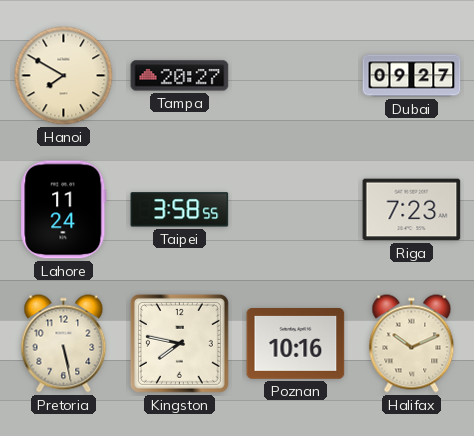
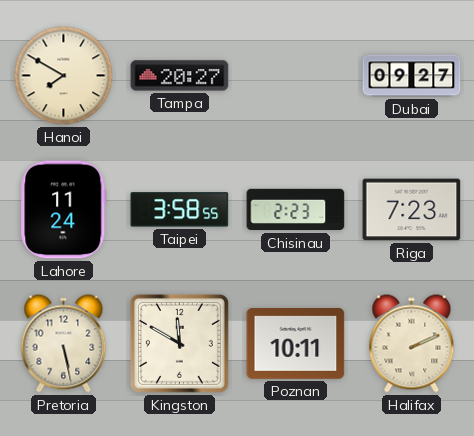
Chisinau: none -> 2:23 (296, 210)
Kingston: 7:47 -> 11:50 (179, 343)
Poznan: 10:16 -> 10:11 (296, 344)
Halifax: 10:11 -> 2:11 (412, 344)
